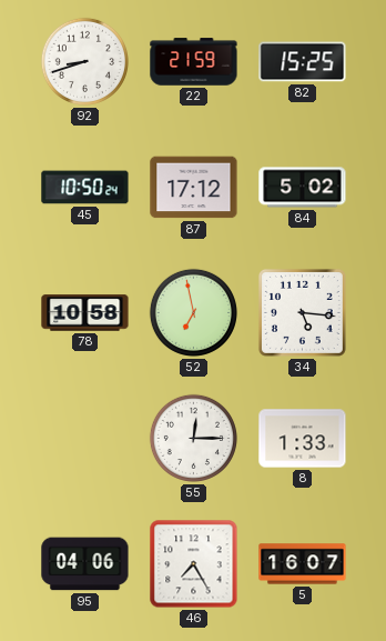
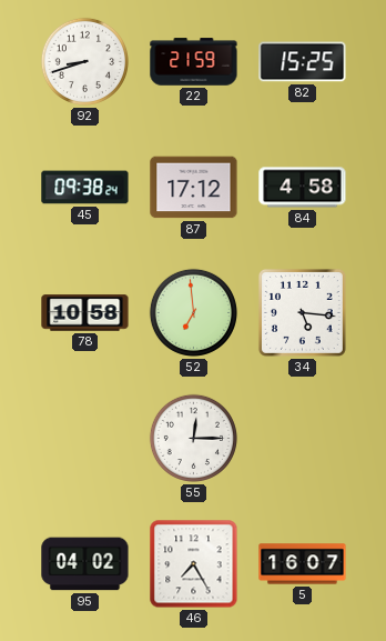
45: 10:50 -> 09:38 (85, 188)
84: 5:02 -> 4:58 (303, 188)
52: 6:58 -> 6:59 (193, 312)
8: 1:33 -> none (303, 439)
95: 04:06 -> 04:02 (85, 564)
